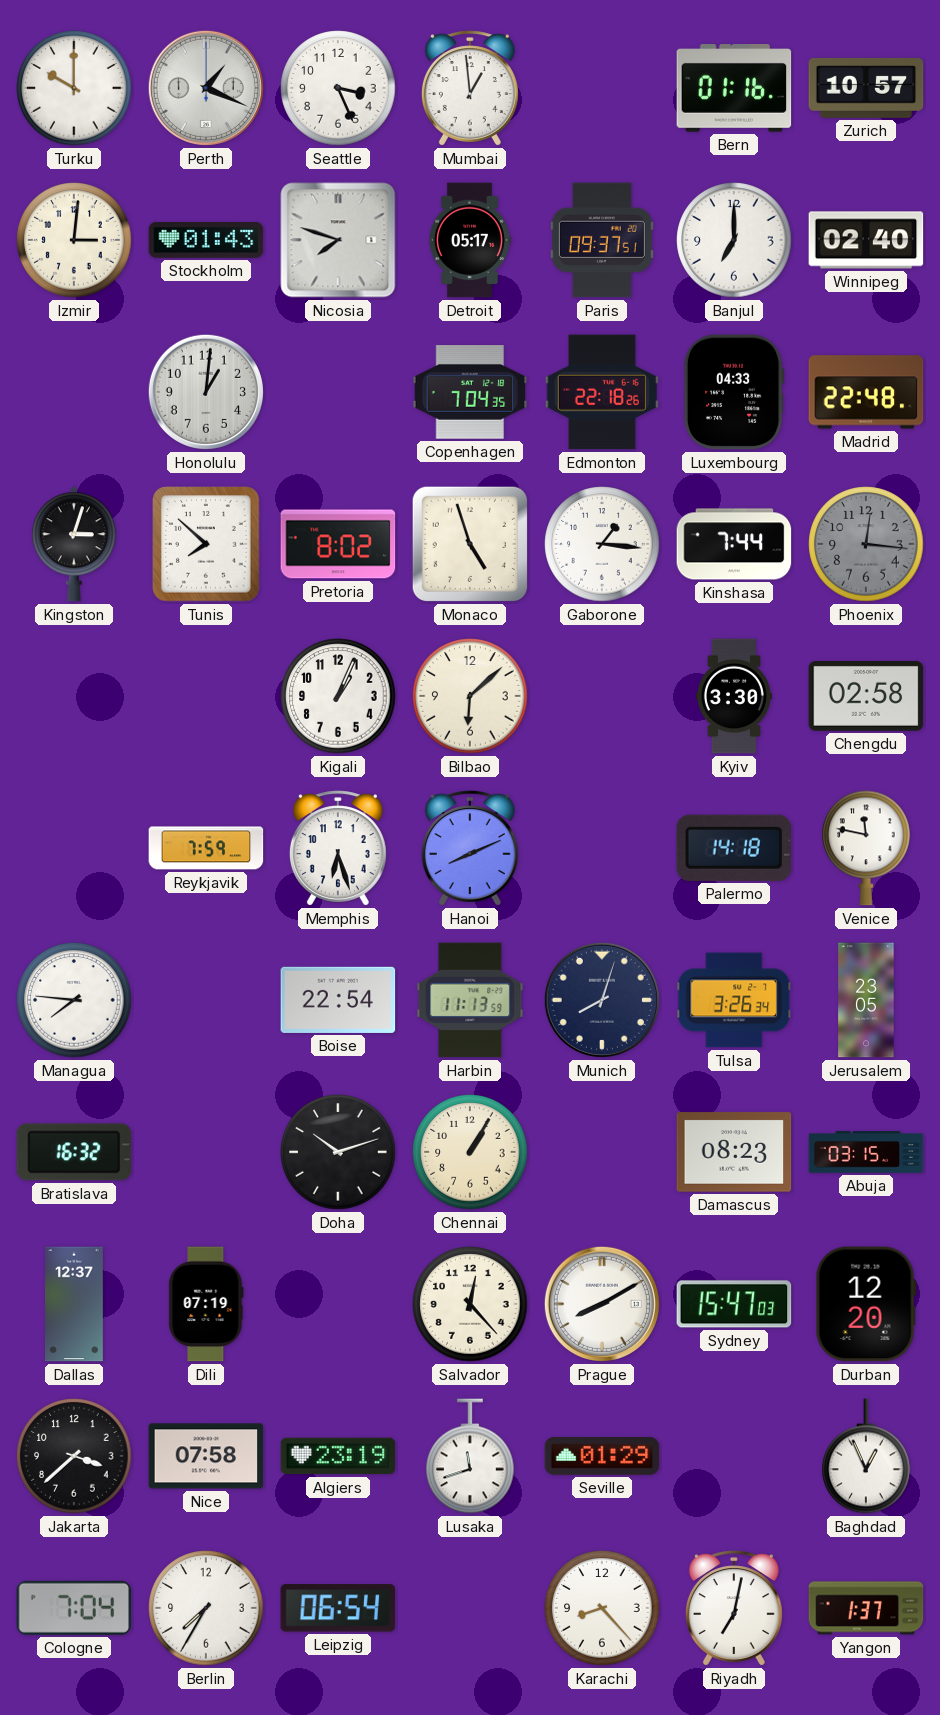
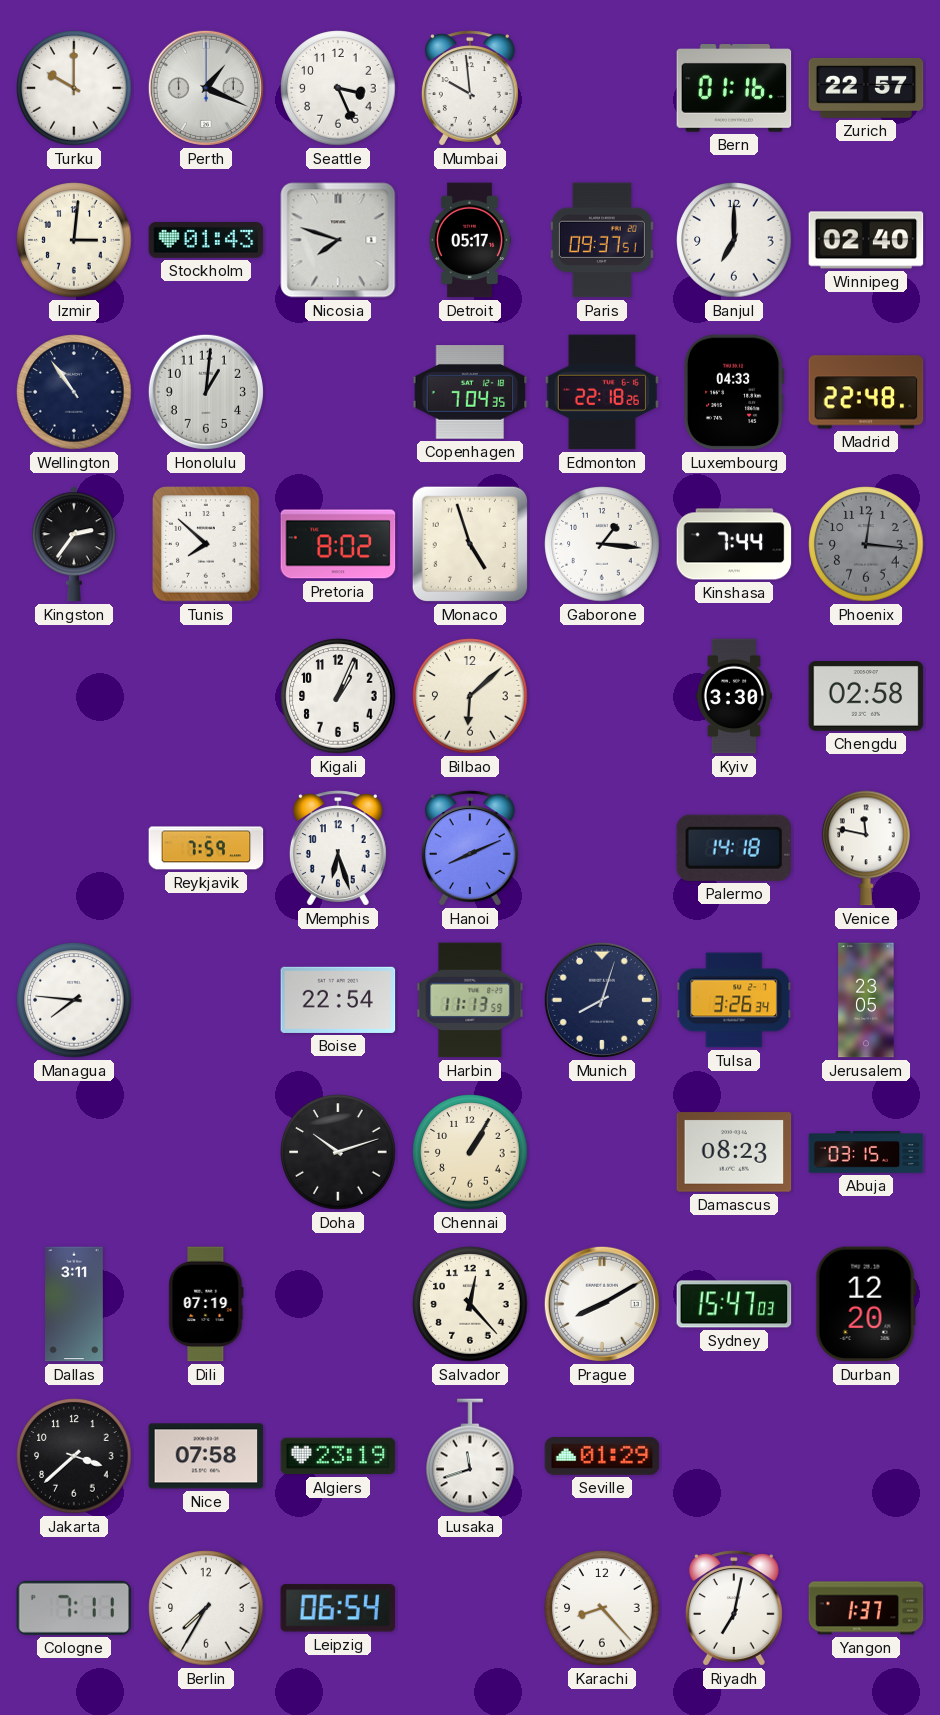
Mumbai: 12:59 -> 9:59 (470, 88)
Zurich: 10:57 -> 22:57 (866, 88)
Wellington: none -> 10:54 (74, 392)
Kingston: 3:03 -> 2:36 (74, 544)
Bratislava: 16:32 -> none (74, 1152)
Dallas: 12:37 -> 3:11 (75, 1304)
Baghdad: 12:56 -> none (866, 1456)
Cologne: 7:04 -> 7:11 (74, 1608)
